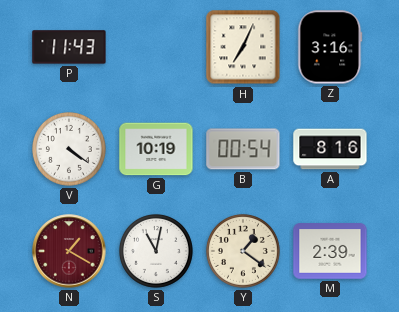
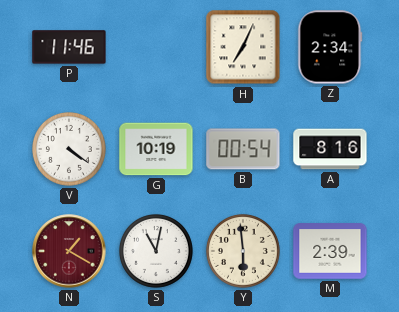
P: 11:43 -> 11:46 (69, 47)
Z: 3:16 -> 2:34 (330, 47)
Y: 1:21 -> 5:59 (243, 251)
